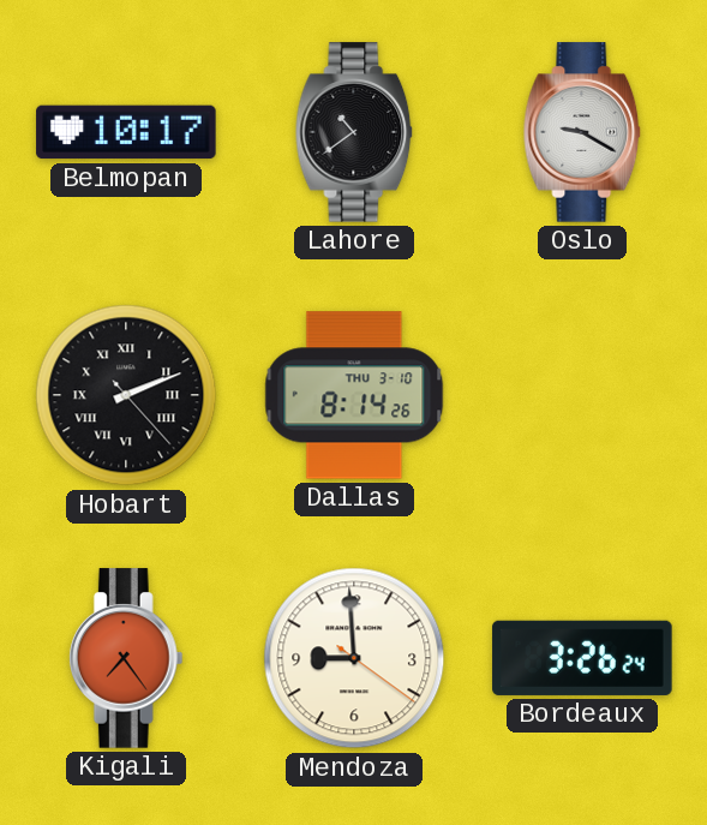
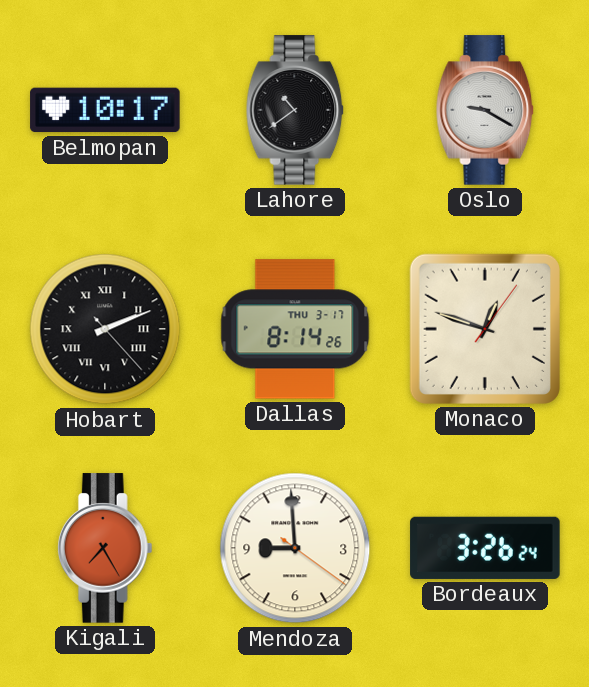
Dallas date: THU 3-10 -> THU 3-17 (295, 329)
Monaco: none -> 12:48 (485, 329)
Kigali: 7:24 -> 7:25 (105, 548)
